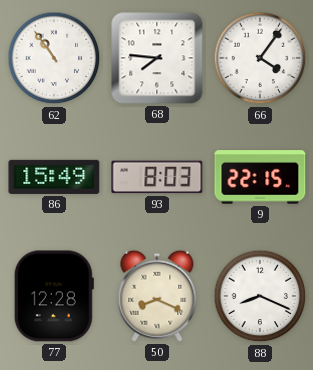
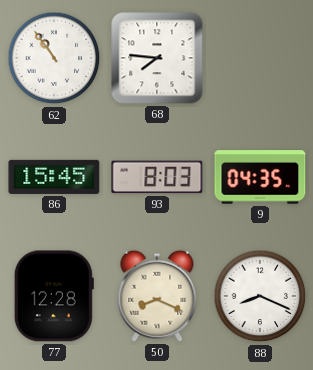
66: 4:06 -> none (260, 58)
86: 15:49 -> 15:45 (54, 177)
9: 22:15 -> 04:35 (260, 177)
